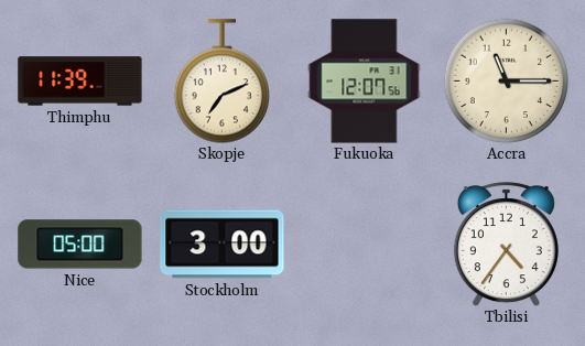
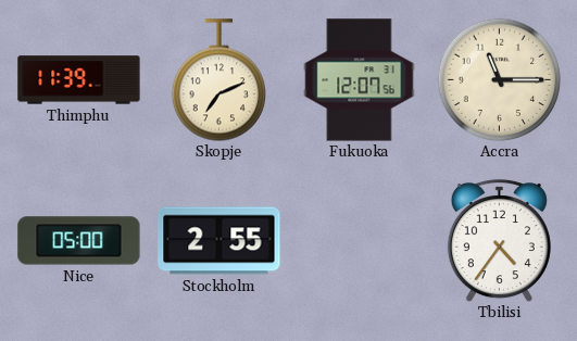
Stockholm: 3:00 -> 2:55 (219, 241)
